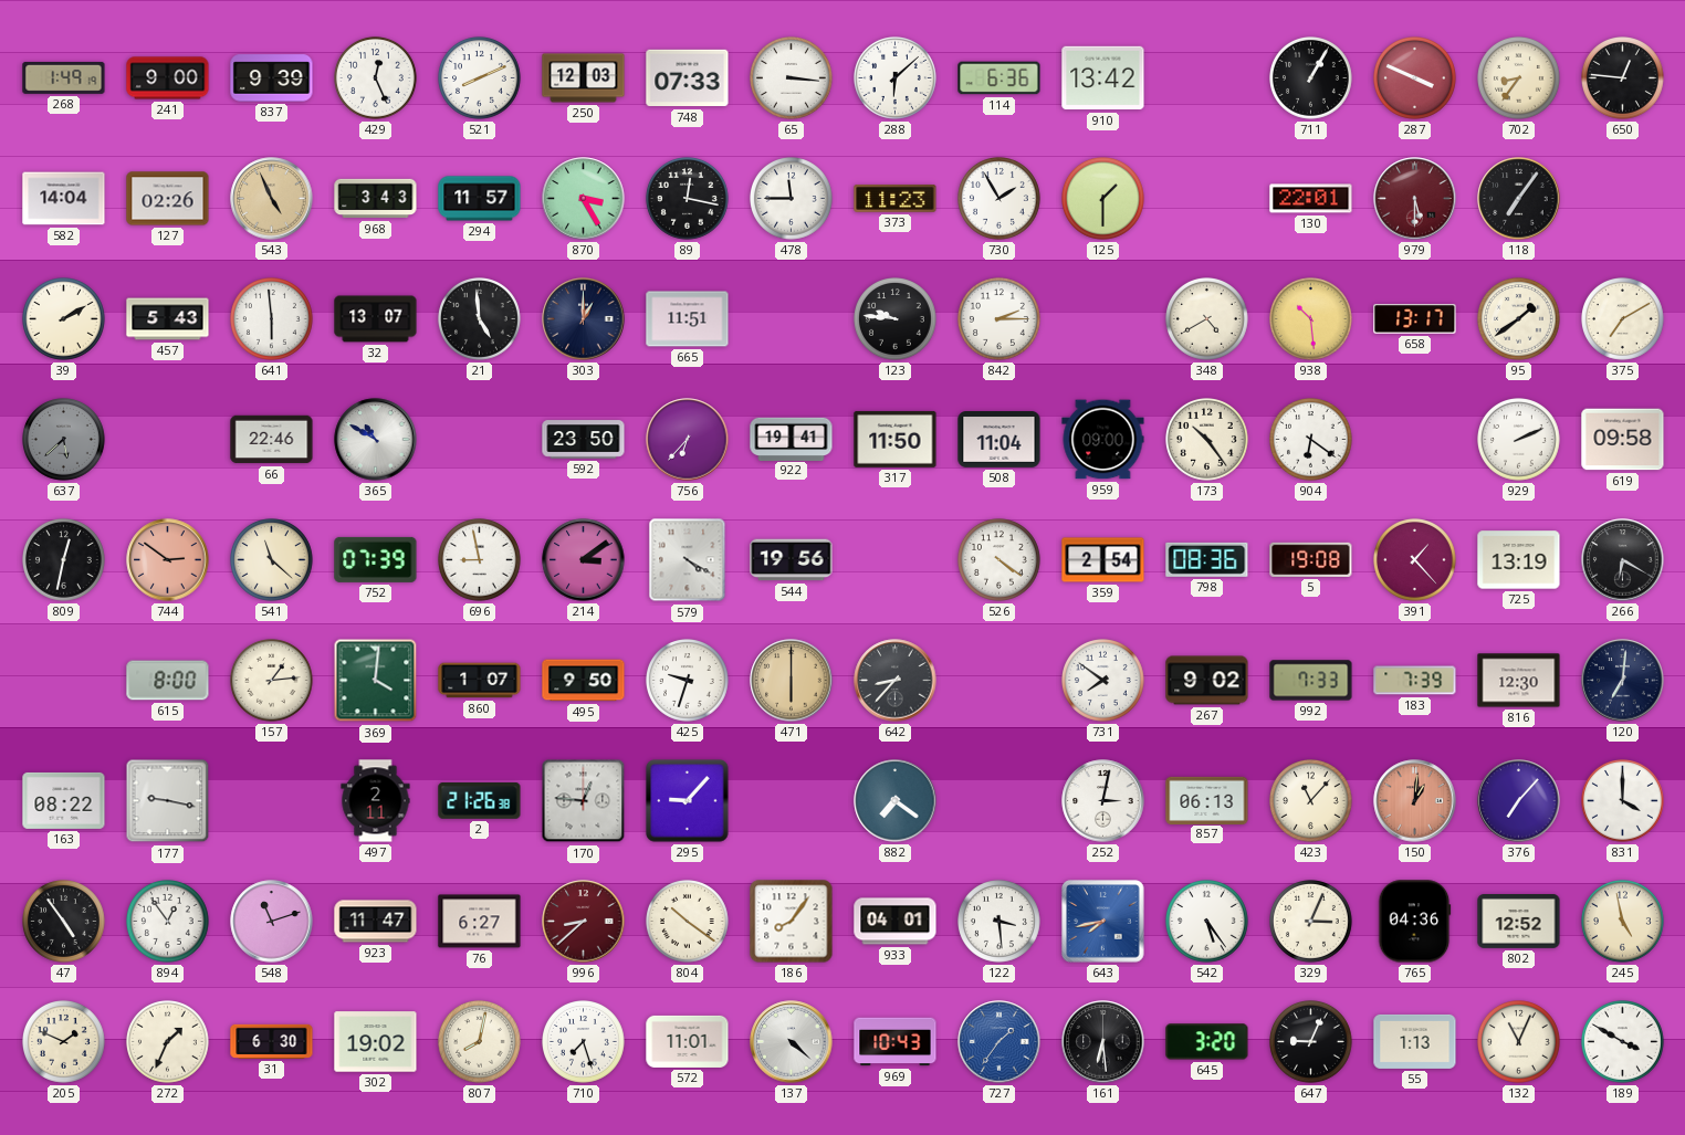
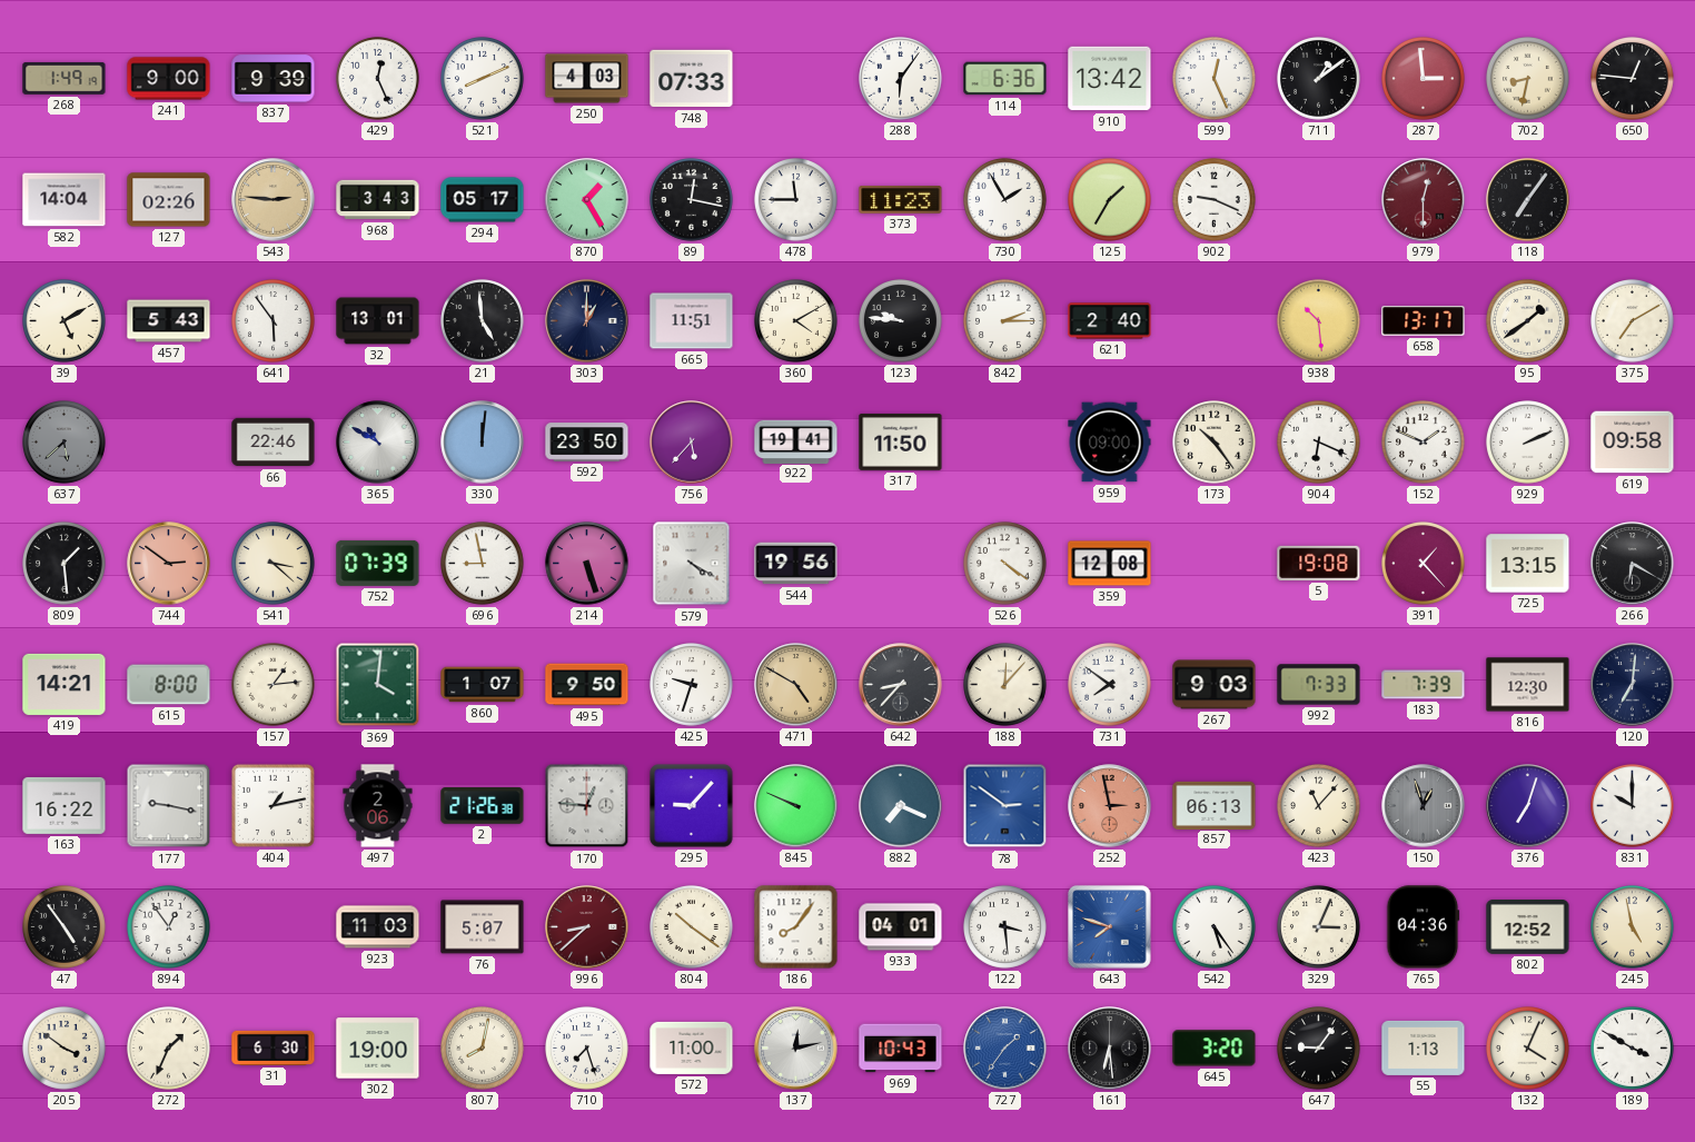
250: 12:03 -> 4:03 (587, 79)
65: 3:16 -> none (792, 78)
288: 6:08 -> 6:06 (901, 79)
599: none -> 12:26 (1215, 79)
711: 1:05 -> 1:09 (1319, 79)
287: 3:49 -> 2:59 (1424, 79)
702: 8:36 -> 8:32 (1528, 79)
543: 4:56 -> 2:46 (274, 200)
294: 11:57 -> 05:17 (483, 200)
870: 3:25 -> 1:25 (587, 200)
125: 1:30 -> 1:35 (1110, 200)
902: none -> 9:19 (1215, 200)
130: 22:01 -> none (1311, 199)
979: 5:30 -> 12:30 (1424, 200)
39: 2:10 -> 5:10 (65, 321)
641: 5:59 -> 5:54 (274, 321)
32: 13:07 -> 13:01 (378, 321)
360: none -> 4:10 (796, 321)
621: none -> 2:40 (1110, 321)
348: 4:40 -> none (1207, 319)
330: none -> 12:01 (483, 443)
756: 6:37 -> 5:37 (692, 443)
508: 11:04 -> none (1000, 440)
904: 6:21 -> 6:19 (1319, 443)
152: none -> 1:49 (1424, 443)
809: 12:32 -> 1:29 (65, 564)
541: 11:22 -> 3:22 (274, 564)
214: 3:09 -> 5:27 (587, 564)
359: 2:54 -> 12:08 (1110, 564)
798: 08:36 -> none (1207, 559)
725: 13:19 -> 13:15 (1528, 564)
419: none -> 14:21 (65, 684)
471: 6:00 -> 4:50 (796, 685)
188: none -> 12:07 (1005, 685)
267: 9:02 -> 9:03 (1215, 685)
163: 08:22 -> 16:22 (65, 805)
404: none -> 1:13 (272, 805)
497: 2:11 -> 2:06 (378, 806)
845: none -> 9:49 (796, 806)
882: 7:21 -> 7:19 (901, 806)
78: none -> 2:51 (1005, 806)
252: 3:02 -> 2:58 (1110, 806)
252 dial: white -> salmon (1110, 806)
150: 1:01 -> 12:57 (1424, 806)
150 dial: salmon -> grey (1424, 806)
376: 7:07 -> 7:03 (1528, 806)
831: 4:00 -> 10:00 (1633, 806)
548: 11:12 -> none (272, 922)
923: 11:47 -> 11:03 (378, 927)
76: 6:27 -> 5:07 (483, 927)
643: 7:43 -> 7:48 (1110, 927)
205: 1:49 -> 3:51 (65, 1049)
302: 19:02 -> 19:00 (378, 1049)
572: 11:01 -> 11:00 (692, 1047)
137: 4:22 -> 12:13 (796, 1049)
647: 9:04 -> 9:06 (1319, 1049)
132: 11:04 -> 4:04 (1528, 1049)
